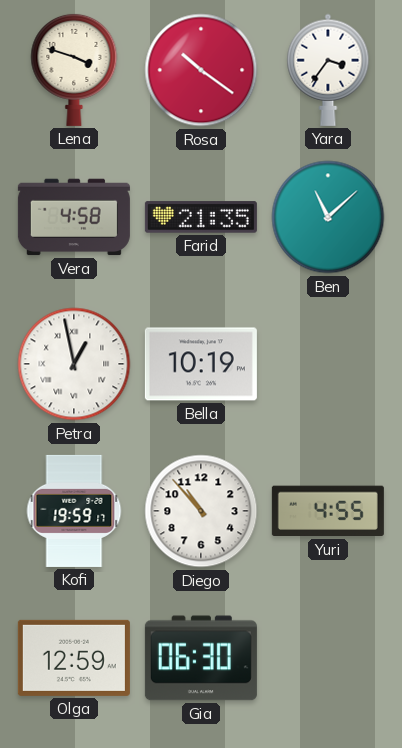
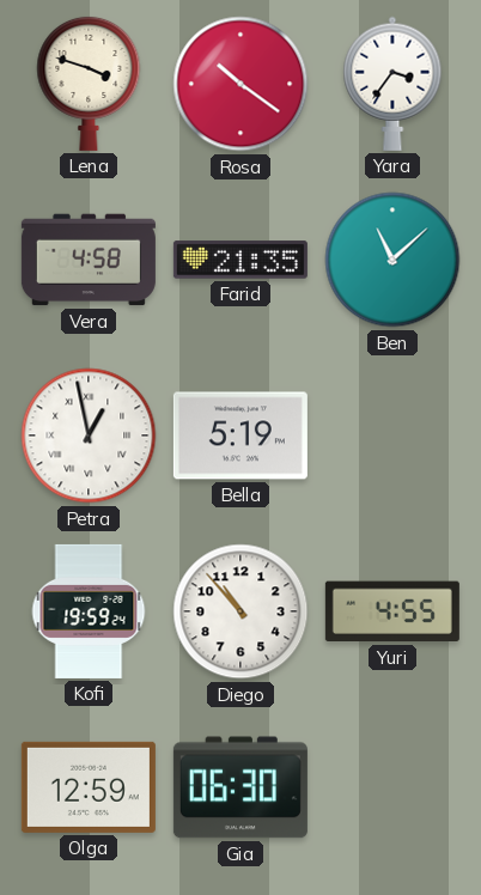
Bella: 10:19 -> 5:19 (240, 436)
Kofi: 19:59:17 -> 19:59:24 (89, 611)
